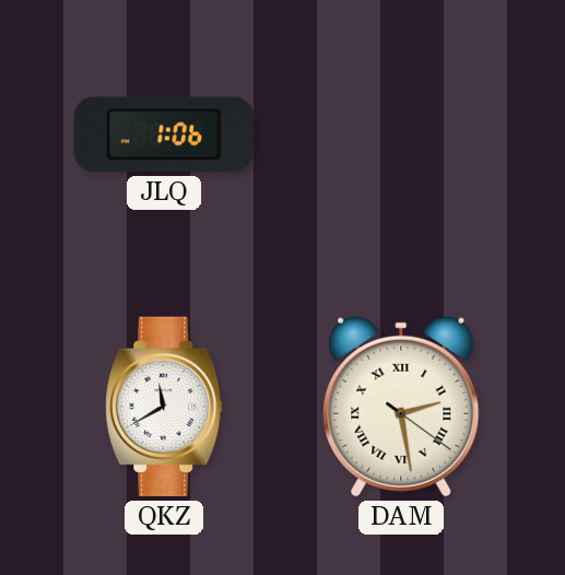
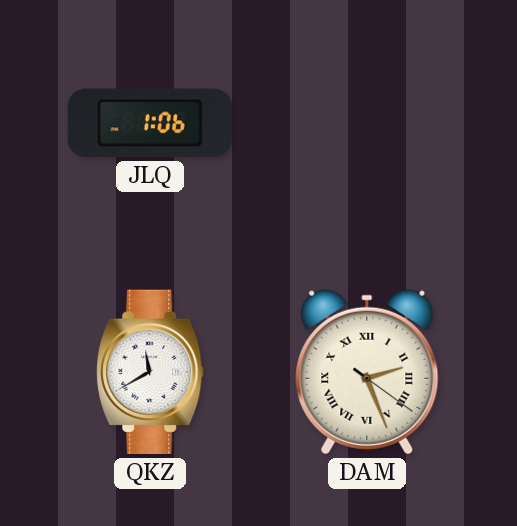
DAM: 2:28 -> 2:26 (367, 372)
